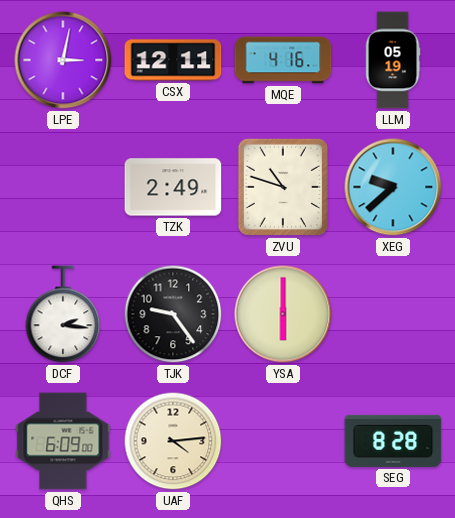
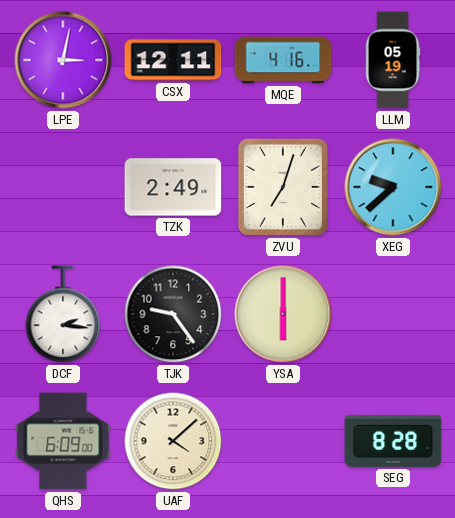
ZVU: 10:48 -> 7:03 (283, 187)
UAF: 4:14 -> 4:08 (173, 441)
